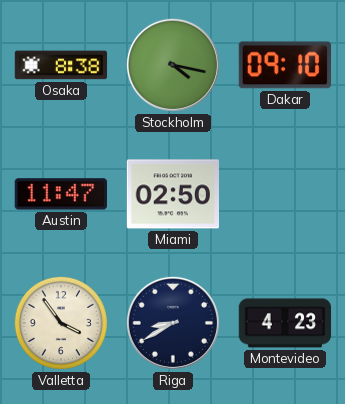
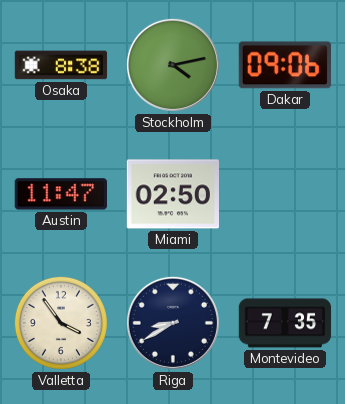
Stockholm: 4:17 -> 4:13 (173, 65)
Dakar: 09:10 -> 09:06 (284, 65)
Montevideo: 4:23 -> 7:35 (285, 323)
